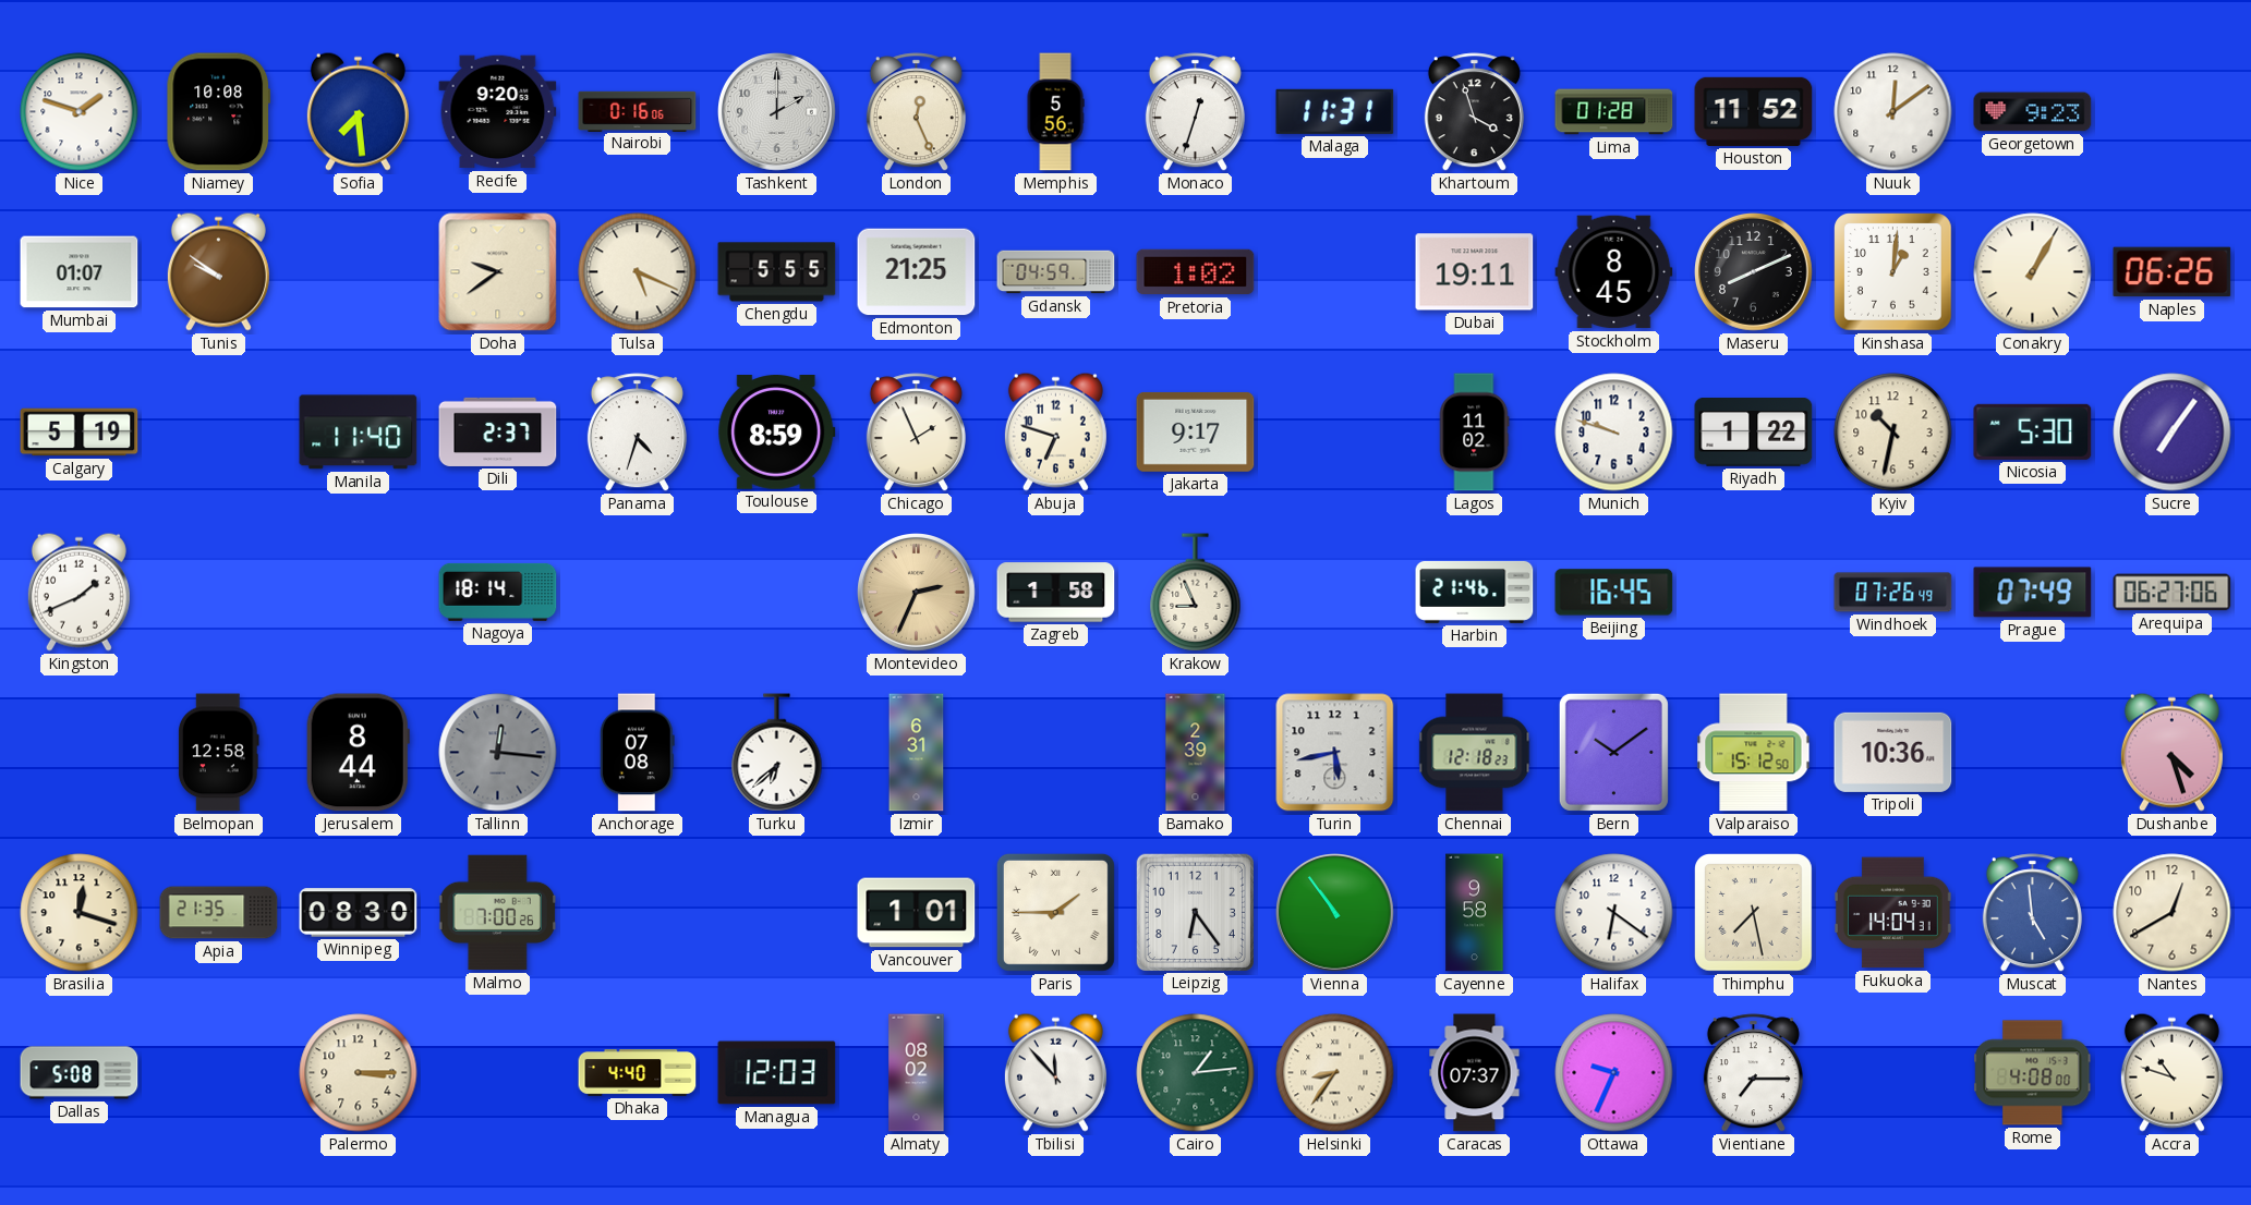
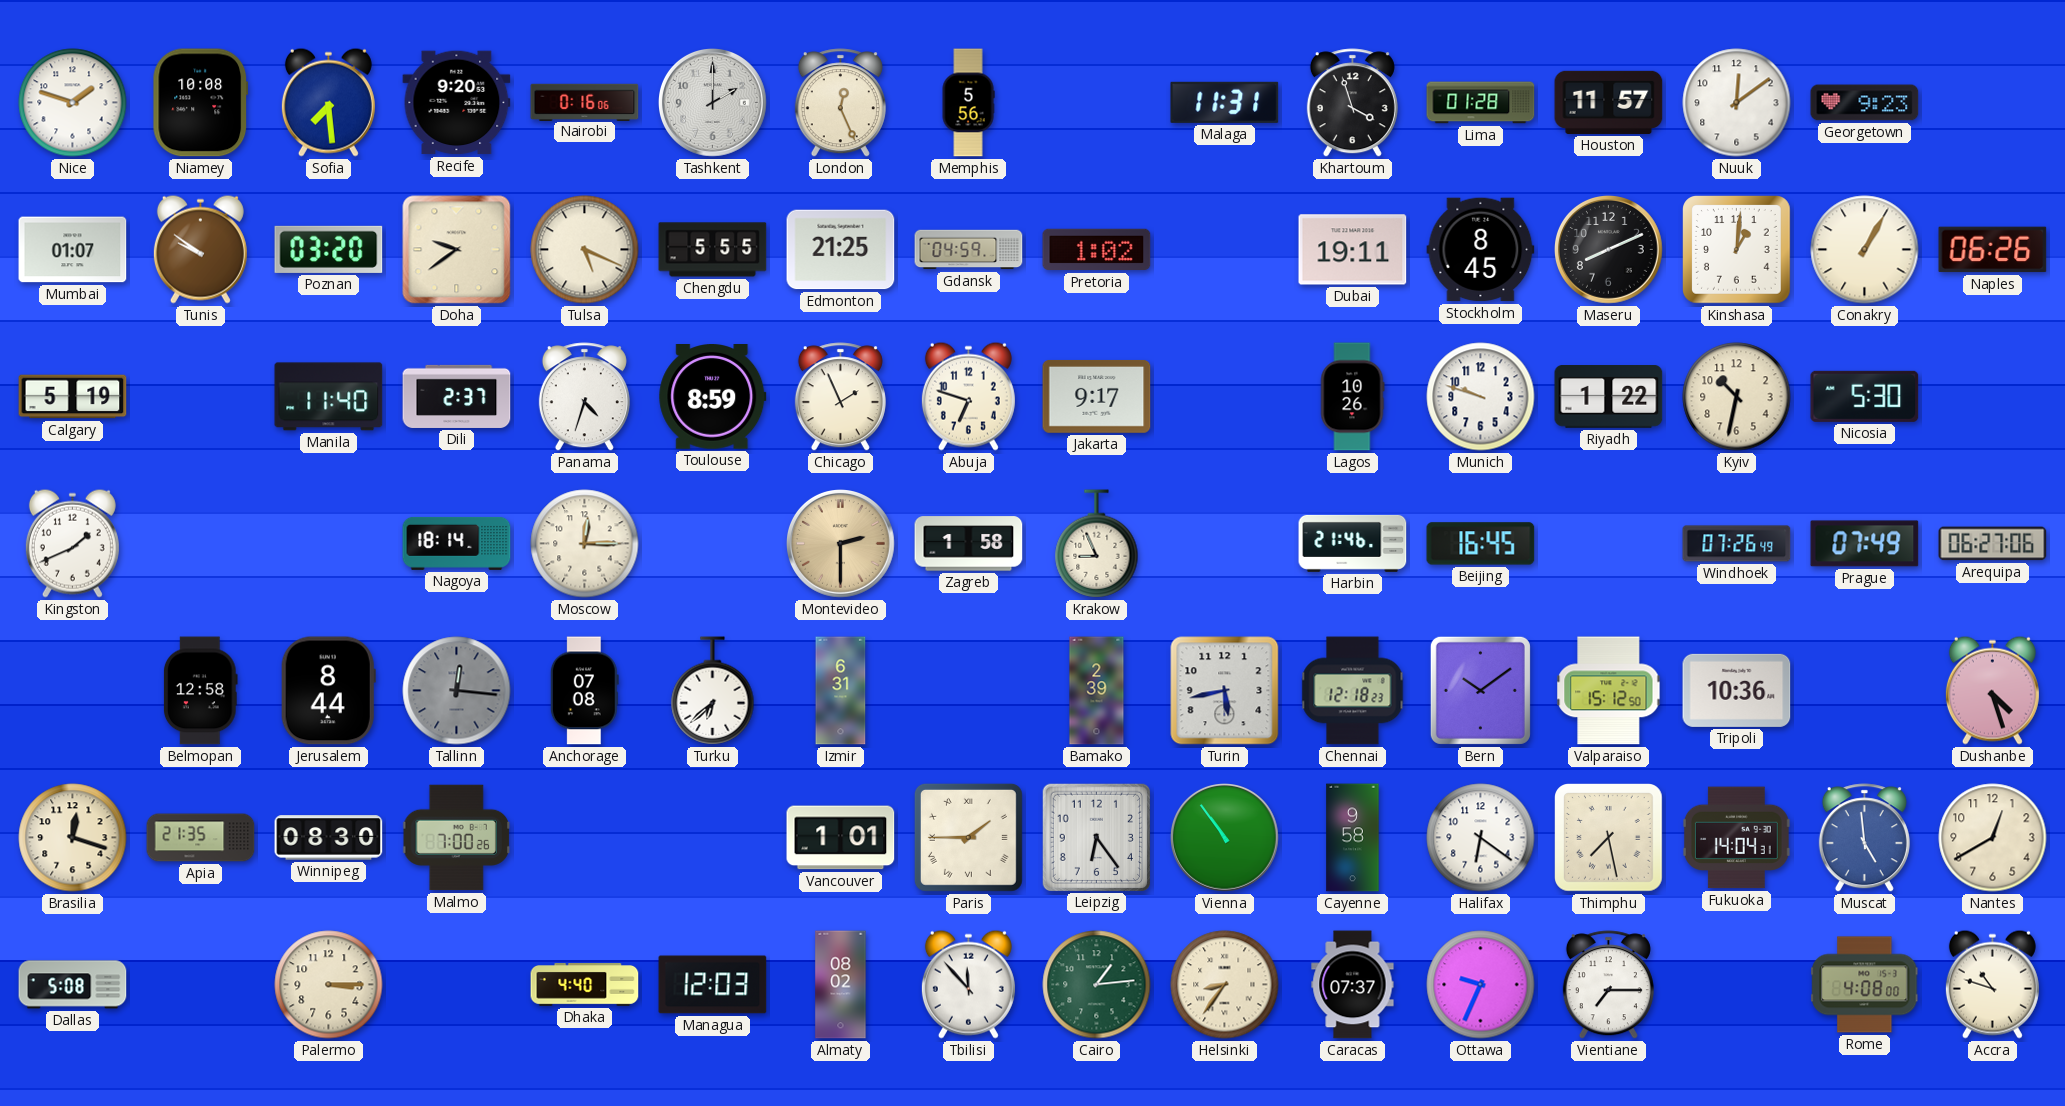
Monaco: 12:33 -> none (1195, 112)
Houston: 11:52 -> 11:57 (1609, 102)
Poznan: none -> 03:20 (329, 249)
Lagos: 11:02 -> 10:26 (1352, 397)
Sucre: 7:06 -> none (2173, 433)
Moscow: none -> 12:15 (585, 544)
Montevideo: 2:34 -> 2:30 (841, 544)
